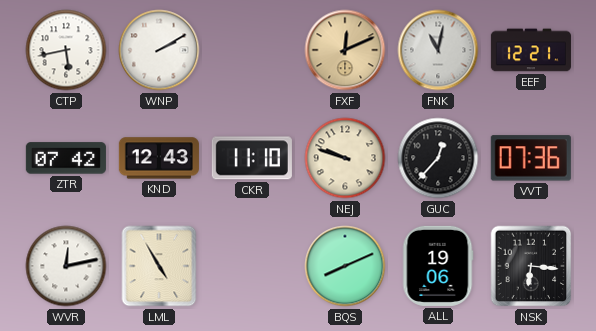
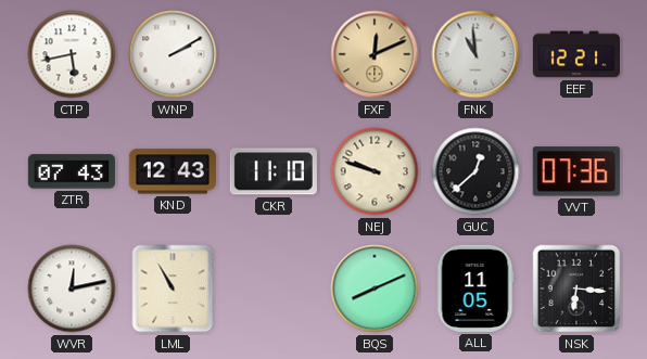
FNK: 11:02 -> 10:59 (475, 54)
ZTR: 07:42 -> 07:43 (72, 171)
GUC: 12:37 -> 12:38 (475, 171)
LML: 4:55 -> 10:55 (173, 289)
ALL: 19:06 -> 11:05 (475, 289)
